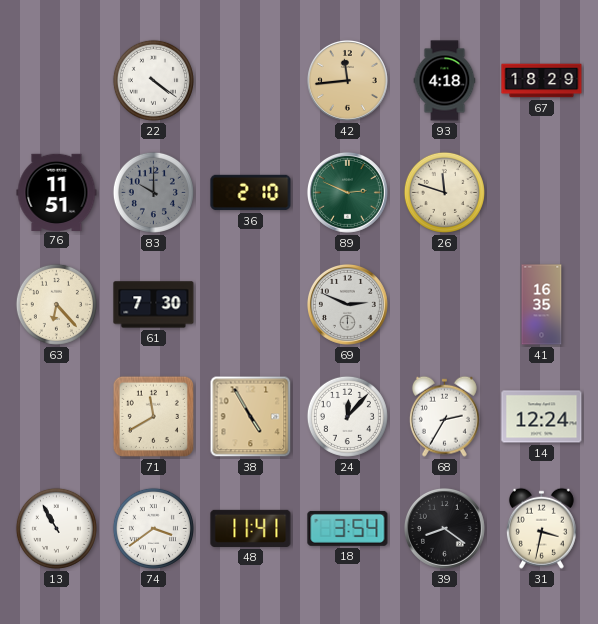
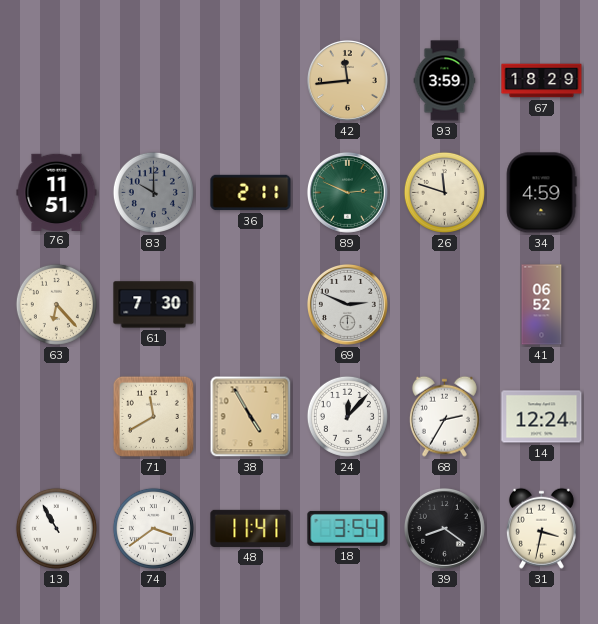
22: 4:21 -> none (153, 80)
93: 4:18 -> 3:59 (445, 81)
36: 2:10 -> 2:11 (251, 193)
34: none -> 4:59 (541, 193)
41: 16:35 -> 06:52 (542, 305)
